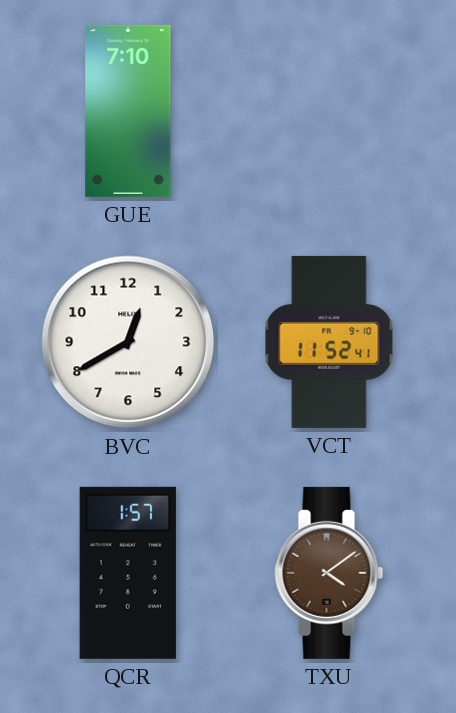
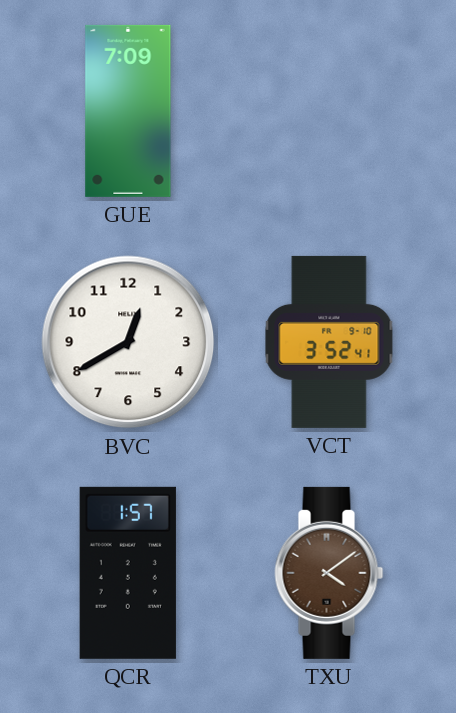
GUE: 7:10 -> 7:09 (128, 111)
VCT: 11:52 -> 3:52 (329, 342)
